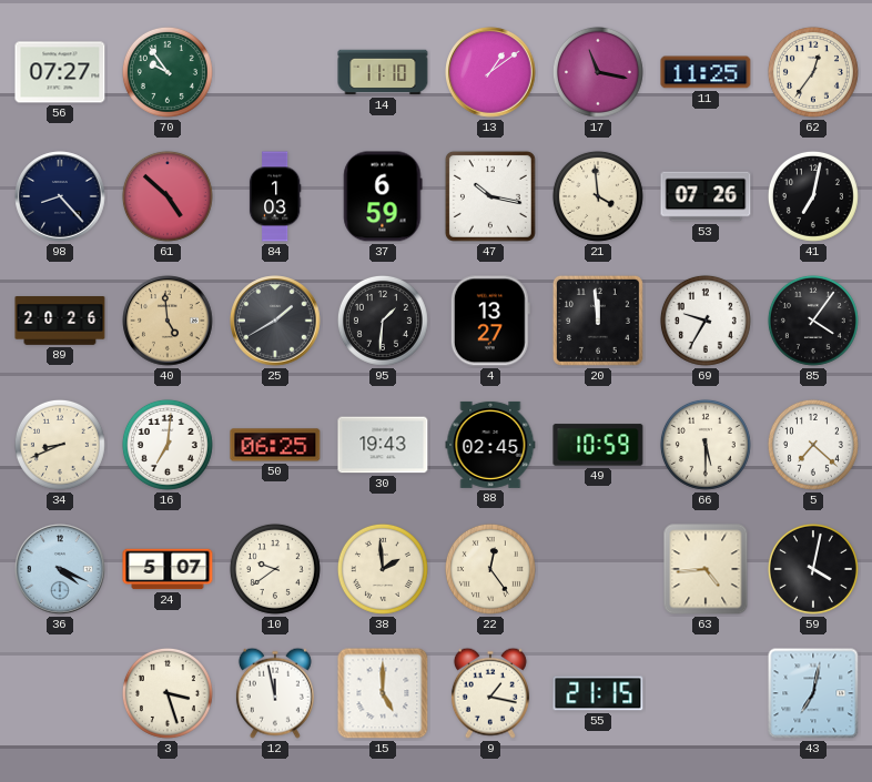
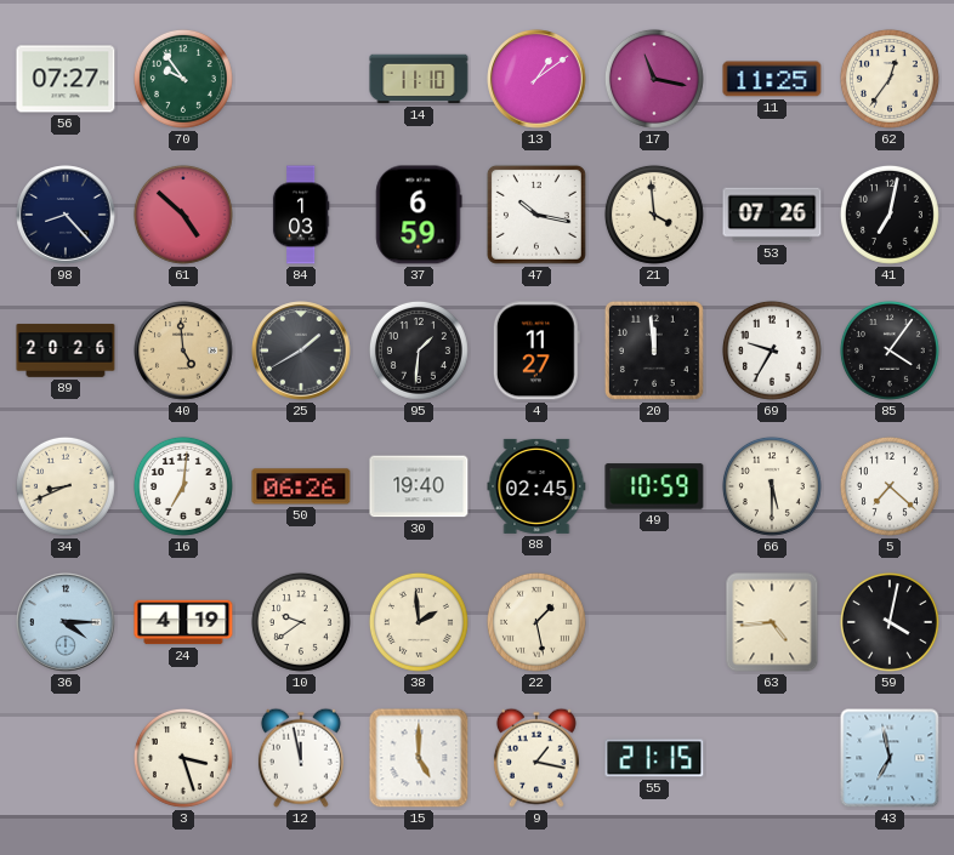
4: 13:27 -> 11:27 (536, 350)
50: 06:25 -> 06:26 (301, 486)
30: 19:43 -> 19:40 (419, 486)
36: 4:19 -> 4:15 (66, 622)
24: 5:07 -> 4:19 (183, 622)
22: 12:24 -> 1:28 (536, 622)
43: 7:02 -> 6:58 (890, 758)
